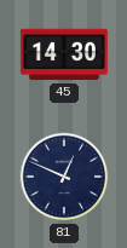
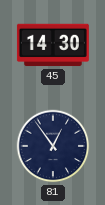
81: 12:49 -> 12:54 (53, 146)
